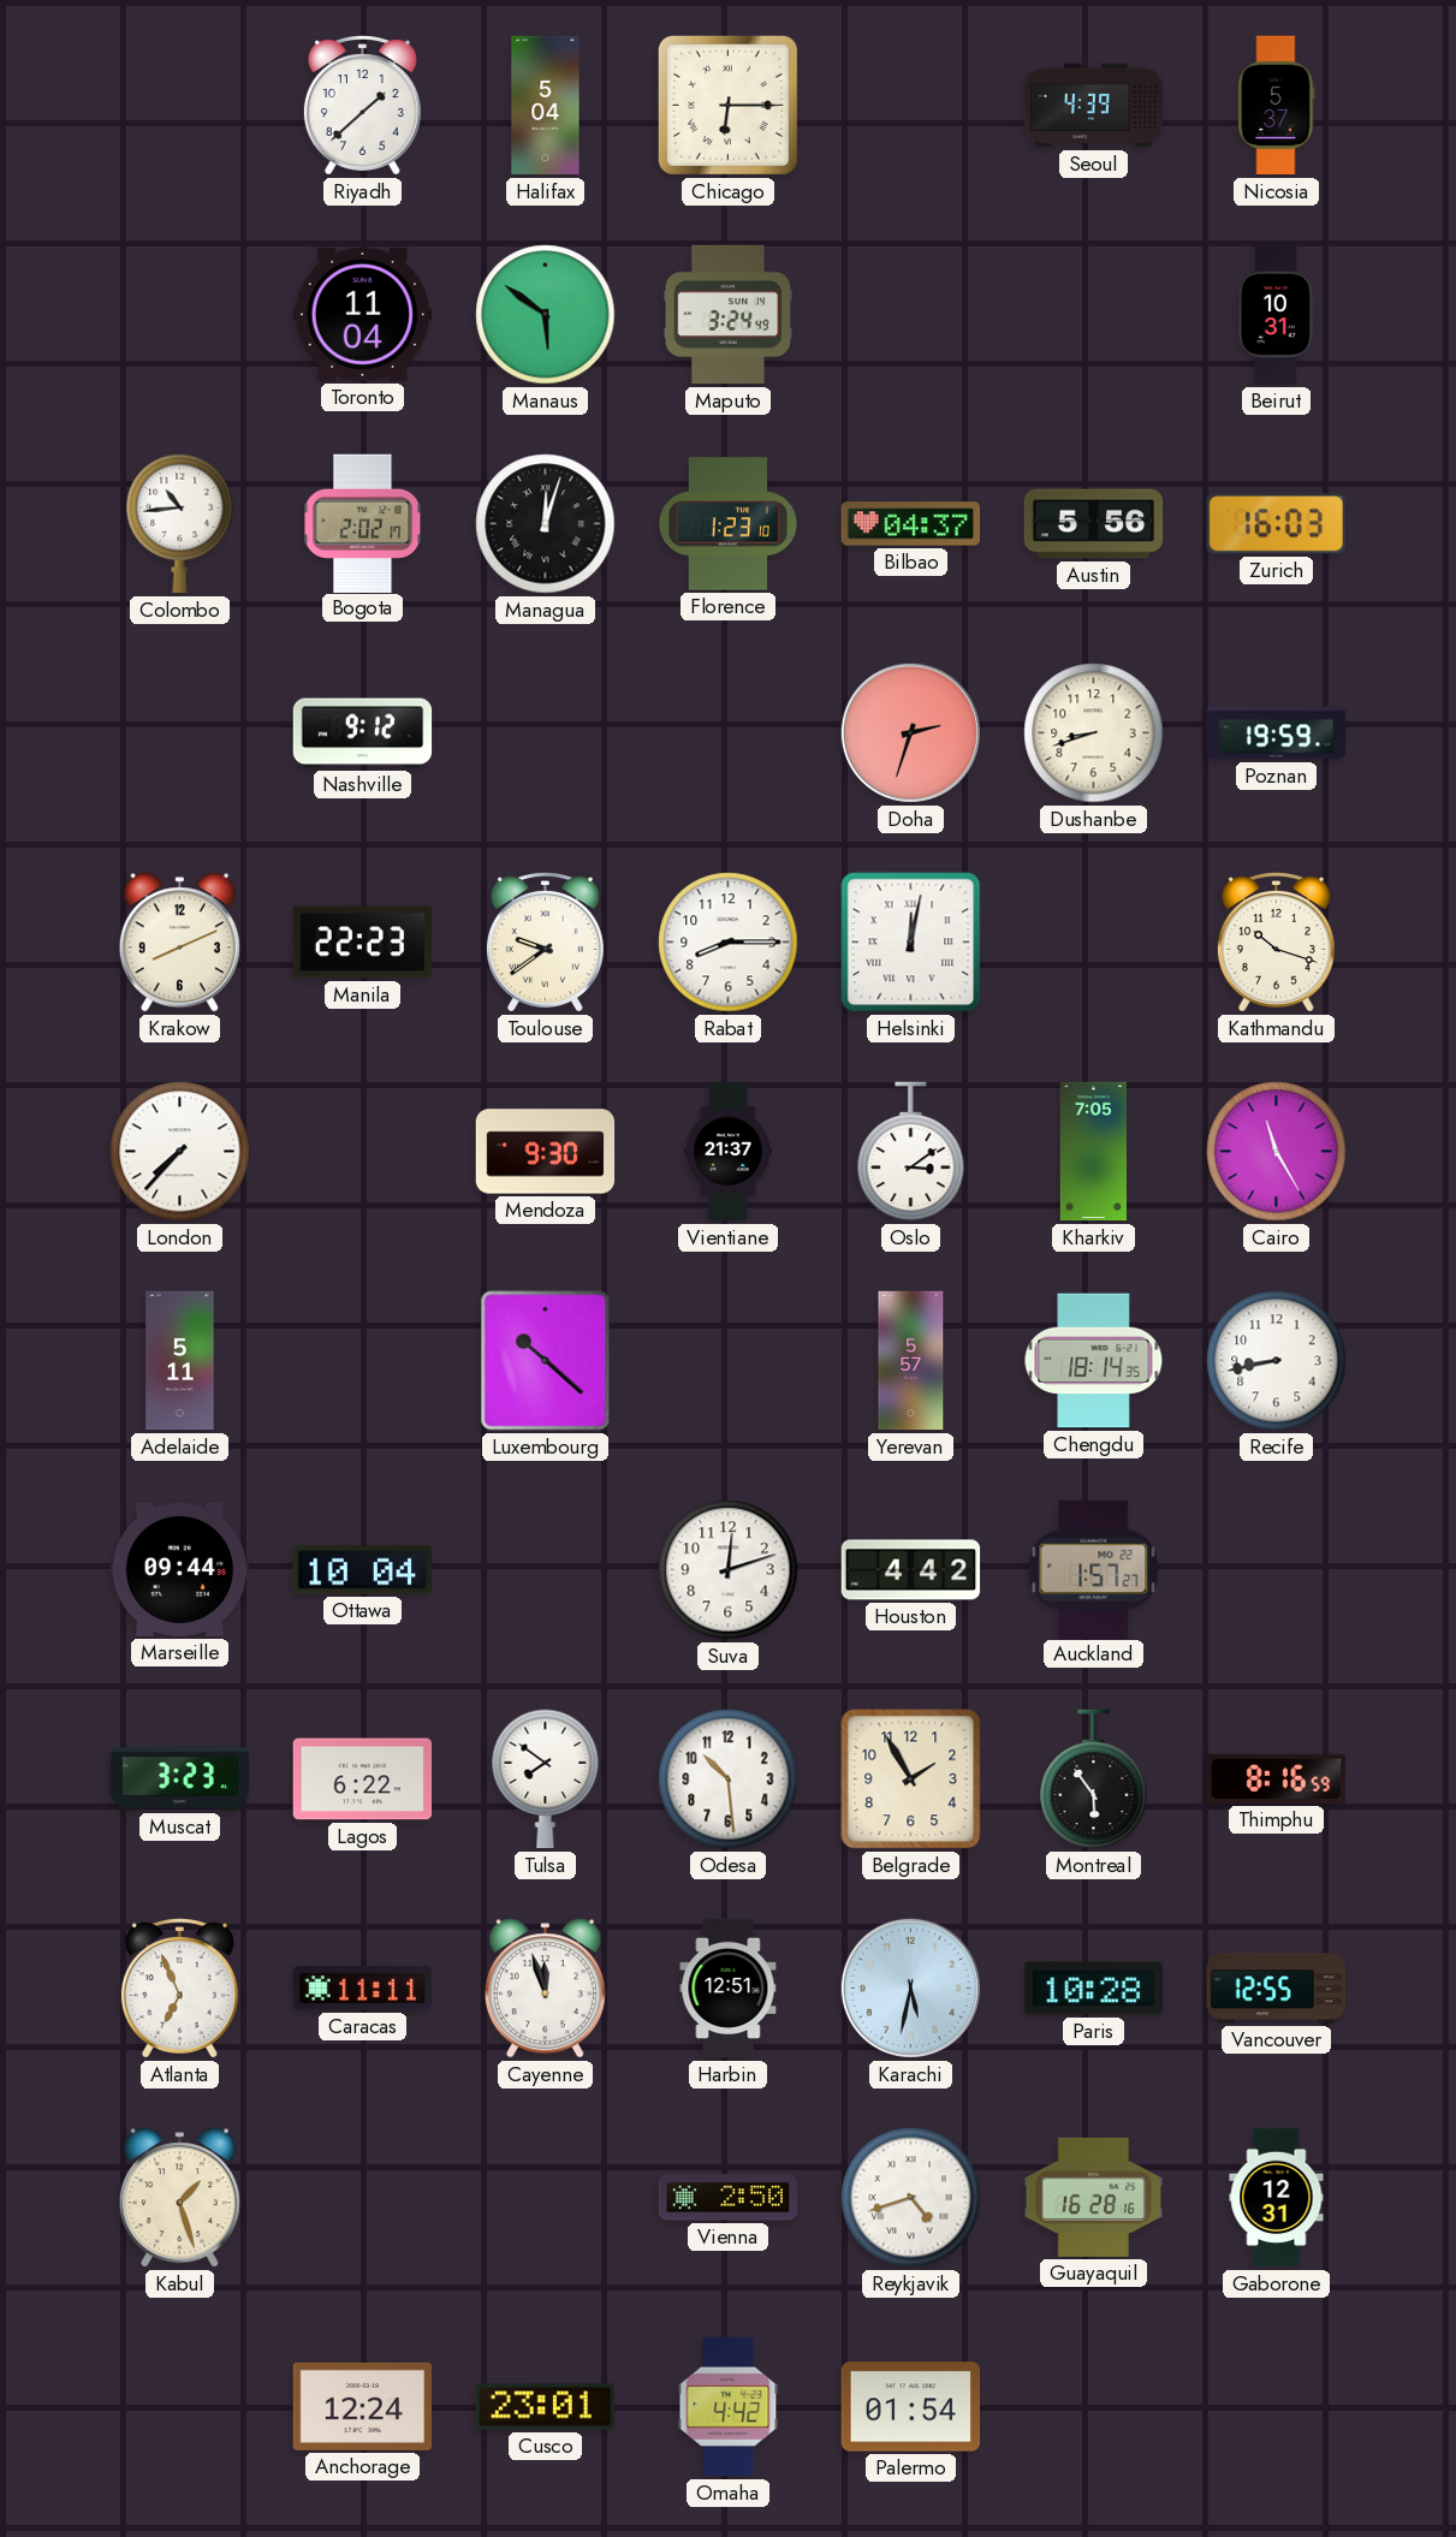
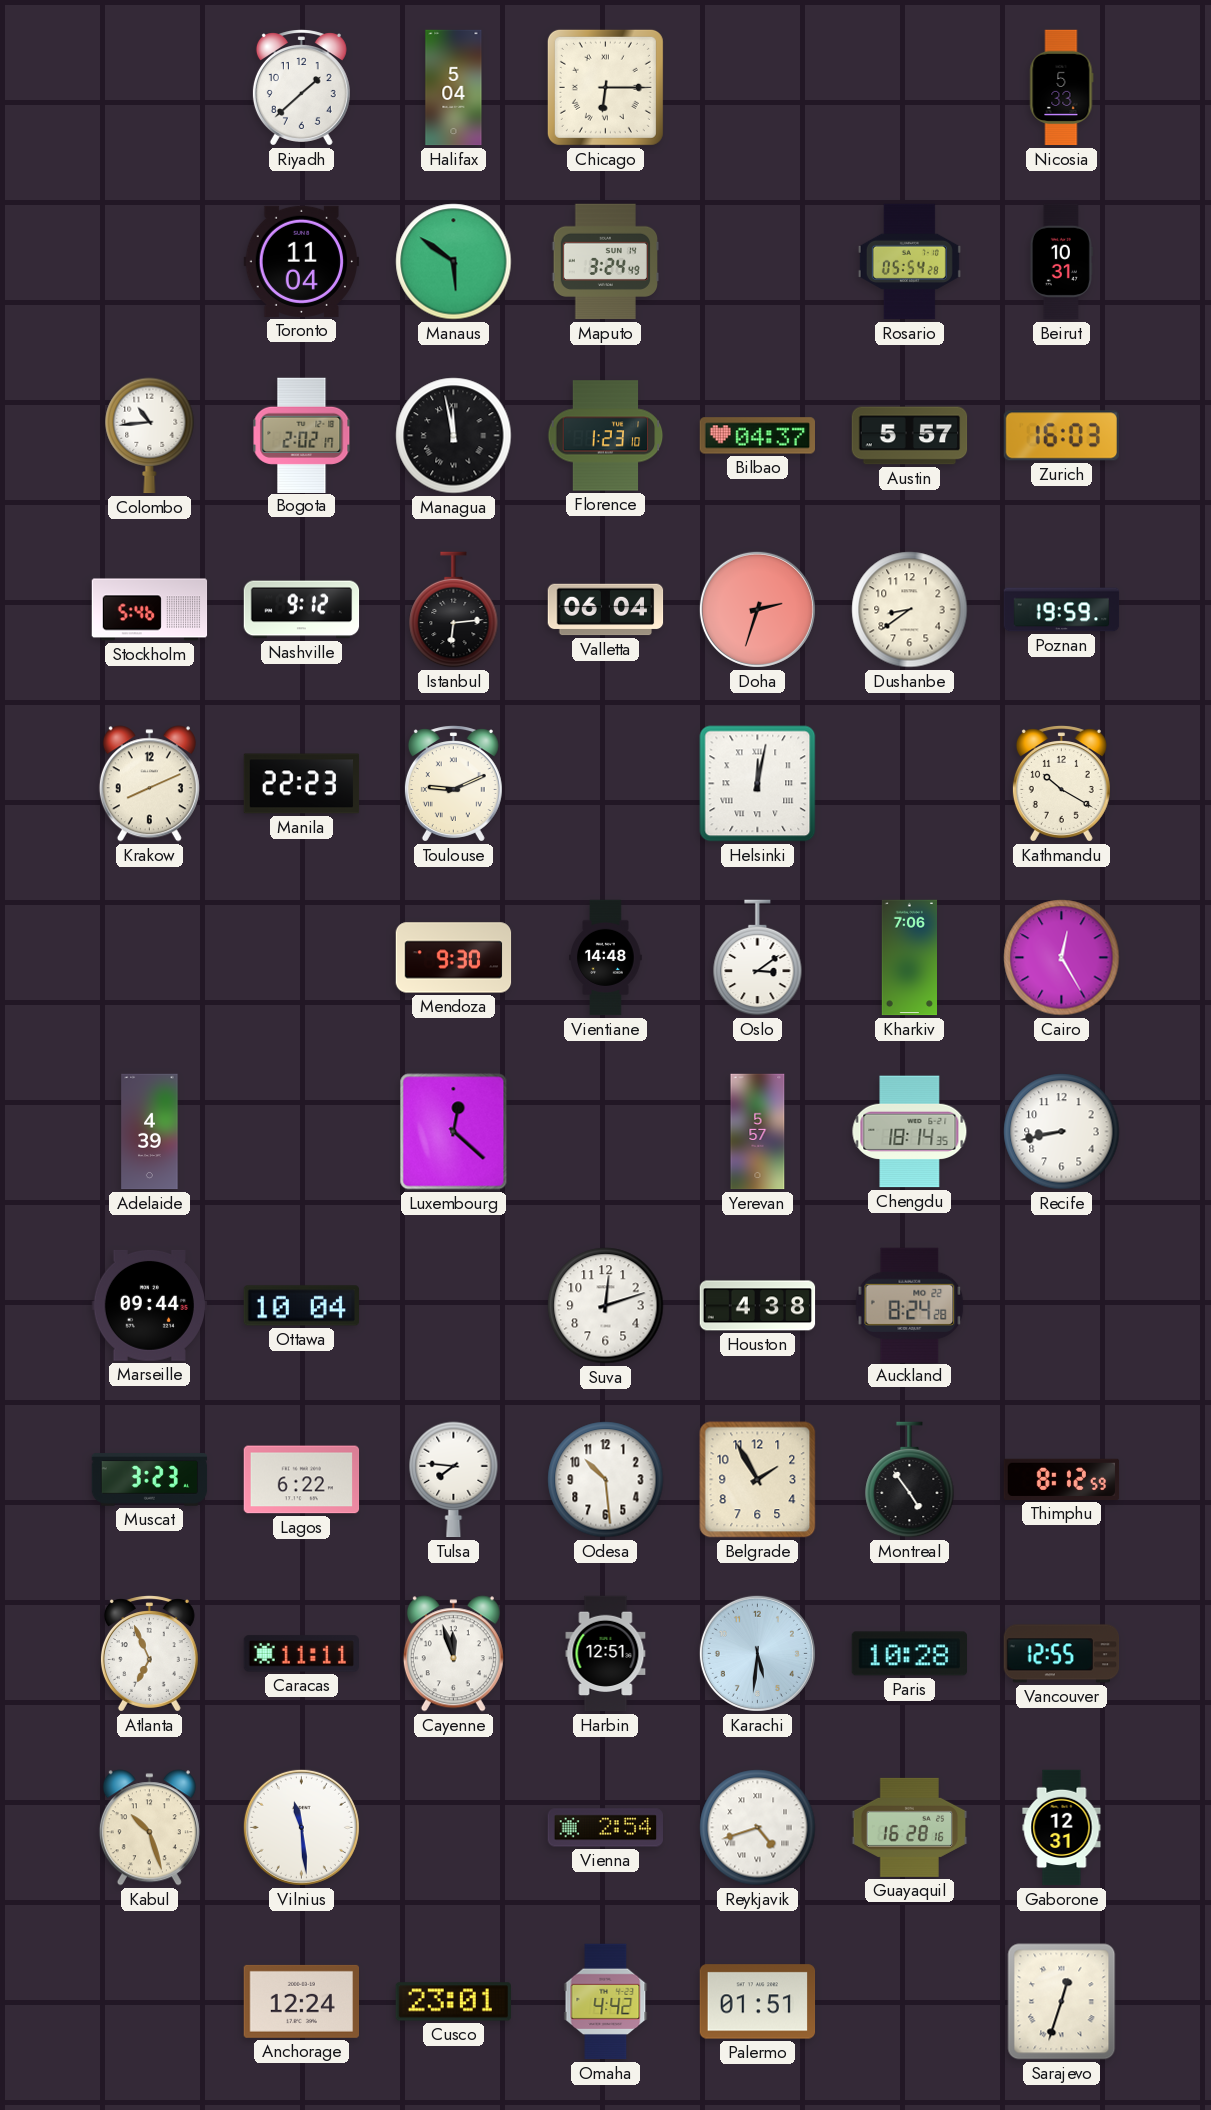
Seoul: 4:39 -> none (1094, 106)
Nicosia: 5:37 -> 5:33 (1062, 88)
Rosario: none -> 05:54 (909, 262)
Managua: 12:03 -> 11:58 (454, 436)
Austin: 5:56 -> 5:57 (910, 436)
Stockholm: none -> 5:46 (150, 610)
Istanbul: none -> 6:14 (454, 610)
Valletta: none -> 06:04 (606, 610)
Dushanbe: 8:42 -> 8:39 (910, 610)
Toulouse: 9:39 -> 9:11 (453, 784)
Rabat: 8:15 -> none (729, 943)
Kathmandu: 10:18 -> 10:20 (1061, 784)
London: 7:37 -> none (180, 1152)
Vientiane: 21:37 -> 14:48 (606, 958)
Kharkiv: 7:05 -> 7:06 (909, 958)
Cairo: 11:25 -> 12:25 (1062, 958)
Adelaide: 5:11 -> 4:39 (150, 1132)
Luxembourg: 10:22 -> 12:22 (454, 1132)
Houston: 4:42 -> 4:38 (758, 1306)
Auckland: 1:57 -> 8:24 (910, 1305)
Tulsa: 7:51 -> 7:46 (454, 1480)
Montreal: 5:54 -> 4:54 (910, 1480)
Thimphu: 8:16 -> 8:12 (1062, 1479)
Karachi: 5:32 -> 5:31 (757, 1653)
Kabul: 1:27 -> 10:27 (149, 1828)
Vilnius: none -> 11:29 (301, 1827)
Vienna: 2:50 -> 2:54 (605, 1828)
Palermo: 01:54 -> 01:51 (758, 2002)
Sarajevo: none -> 12:33 (1062, 2002)
